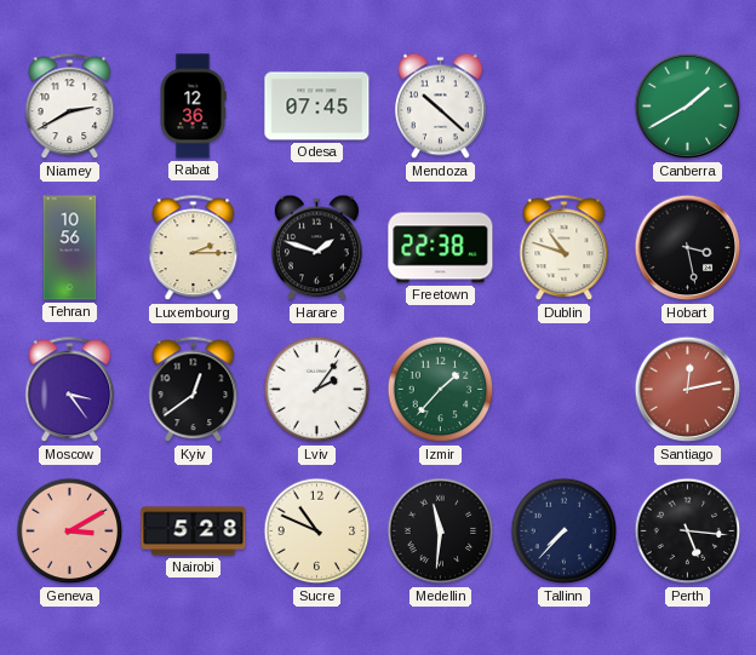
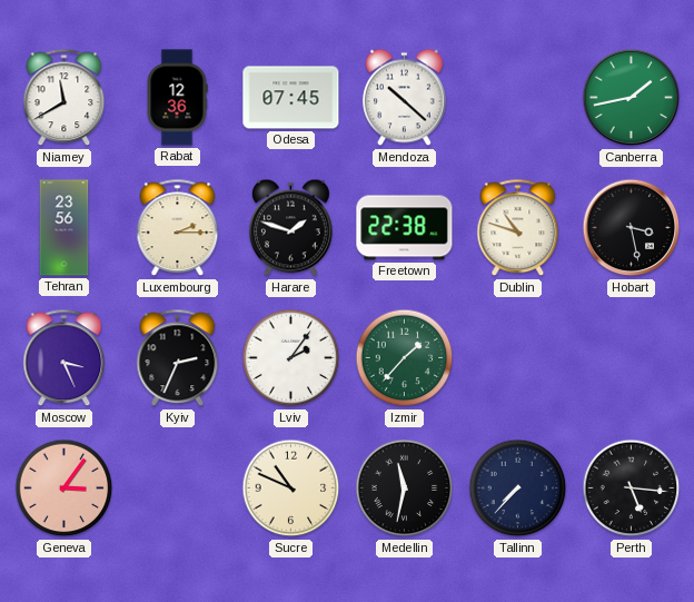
Niamey: 2:40 -> 11:40 (65, 98)
Canberra: 1:40 -> 1:43 (632, 98)
Tehran: 10:56 -> 23:56 (65, 228)
Moscow: 3:24 -> 3:26 (65, 358)
Kyiv: 12:39 -> 2:34 (178, 358)
Santiago: 12:13 -> none (688, 390)
Geneva: 3:10 -> 3:06 (65, 488)
Nairobi: 5:28 -> none (194, 532)
Medellin: 11:31 -> 11:32 (405, 488)
